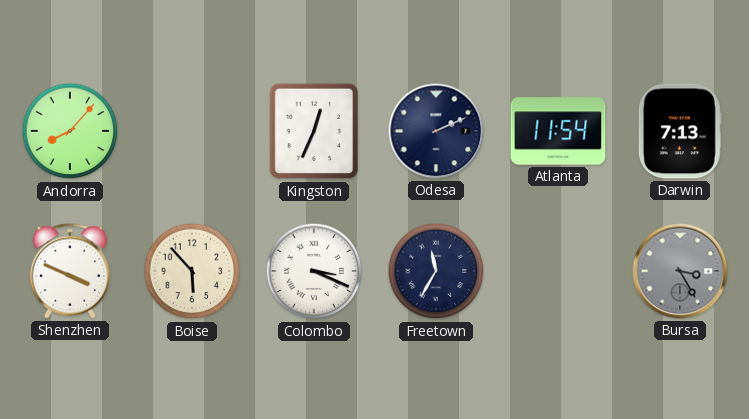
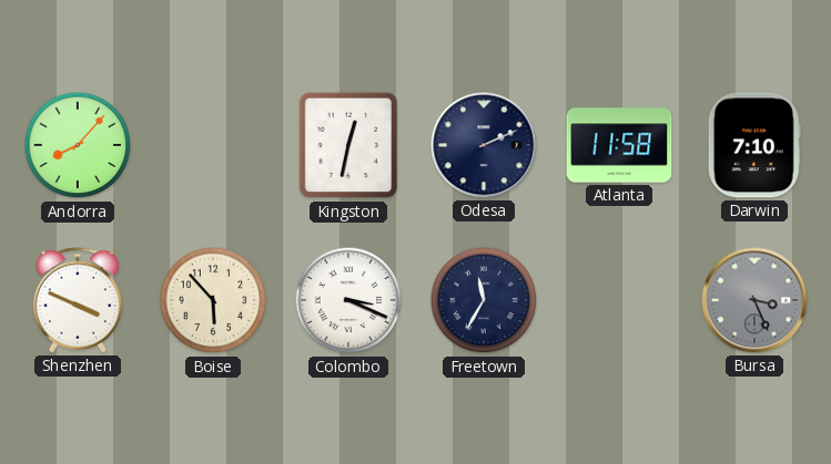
Kingston: 12:34 -> 12:32 (348, 145)
Atlanta: 11:54 -> 11:58 (619, 145)
Darwin: 7:13 -> 7:10 (754, 145)
Bursa: 3:25 -> 3:26 (754, 300)
